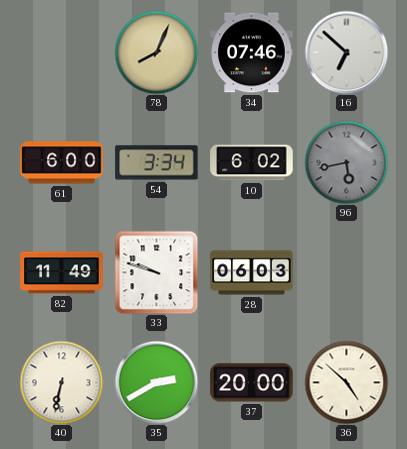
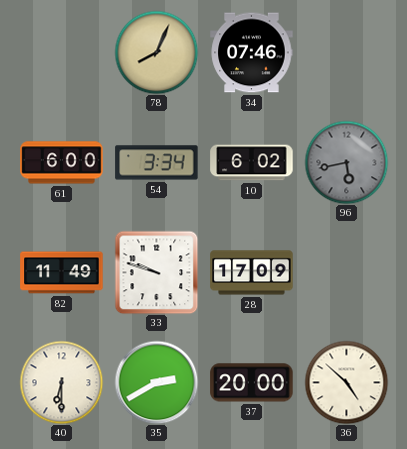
16: 6:52 -> none (346, 52)
28: 06:03 -> 17:09 (252, 273)
40: 6:32 -> 6:30 (61, 382)
